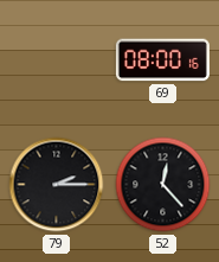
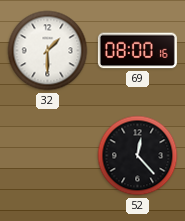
32: none -> 1:30 (48, 51)
79: 2:15 -> none (57, 185)
